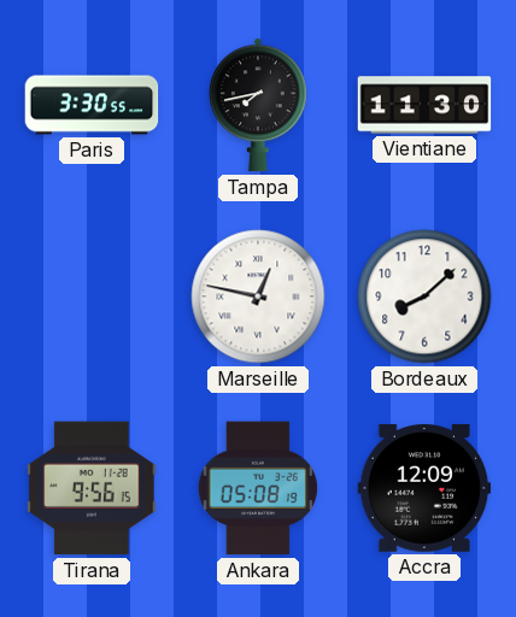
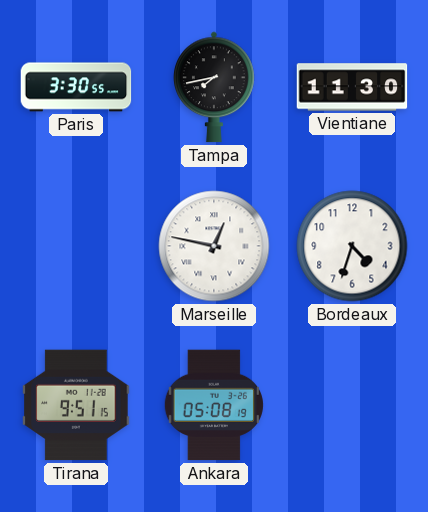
Bordeaux: 8:08 -> 4:33 (352, 246)
Tirana: 9:56 -> 9:51 (76, 405)
Accra: 12:09 -> none (424, 489)
